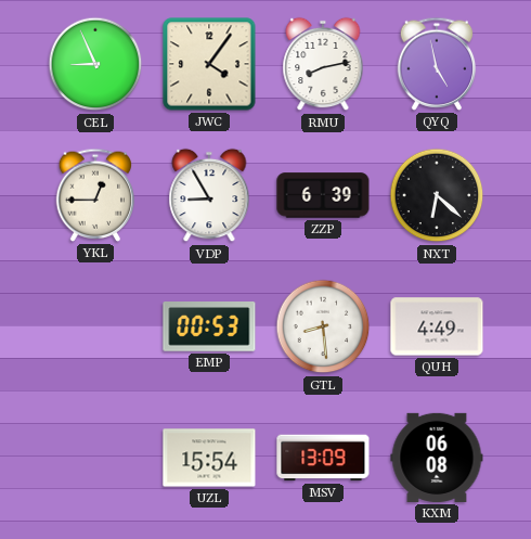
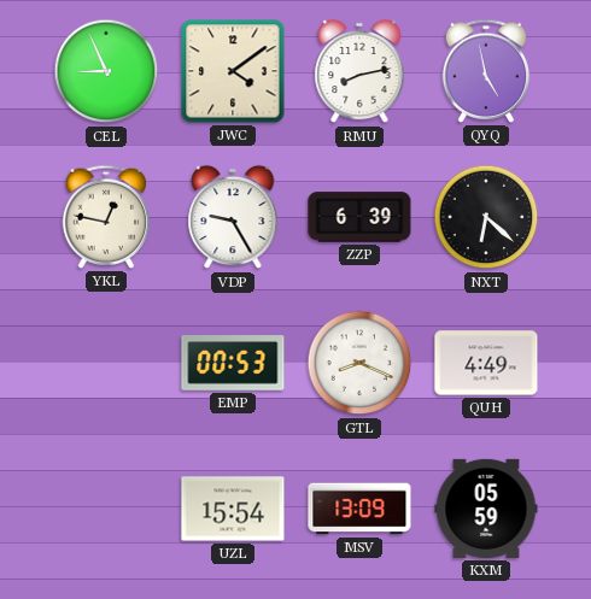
JWC: 4:06 -> 4:09 (233, 71)
YKL: 12:45 -> 12:47 (106, 217)
VDP: 8:55 -> 9:25 (233, 217)
GTL: 8:29 -> 8:19 (359, 363)
KXM: 06:08 -> 05:59 (486, 509)
